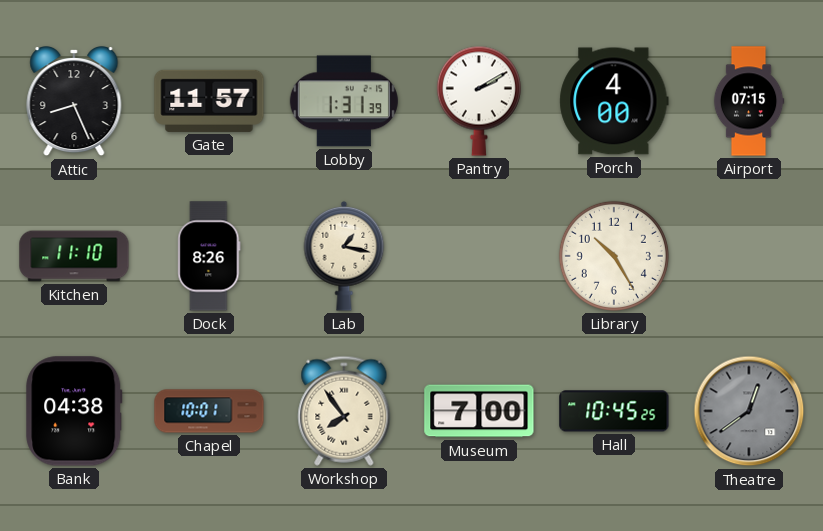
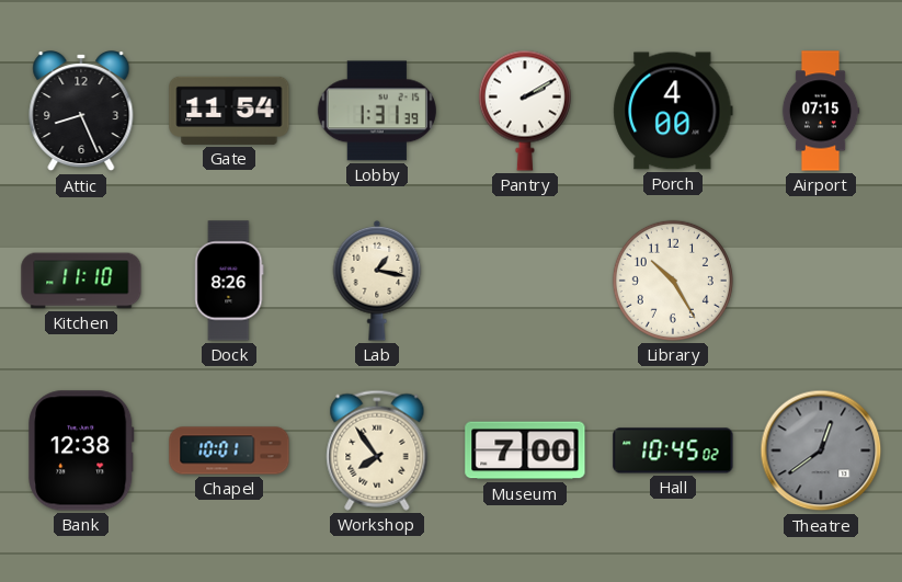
Gate: 11:57 -> 11:54 (229, 111)
Bank: 04:38 -> 12:38 (81, 450)
Hall: 10:45:25 -> 10:45:02 (673, 450)
